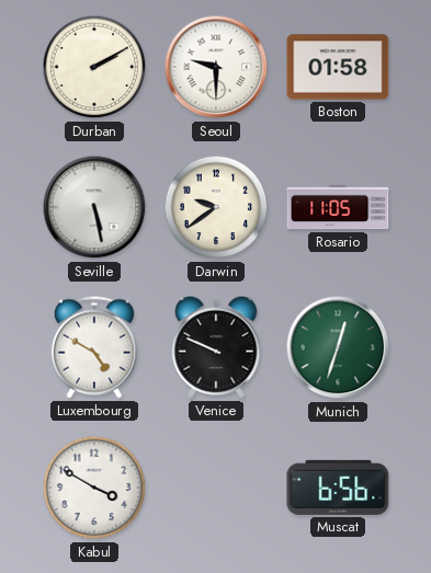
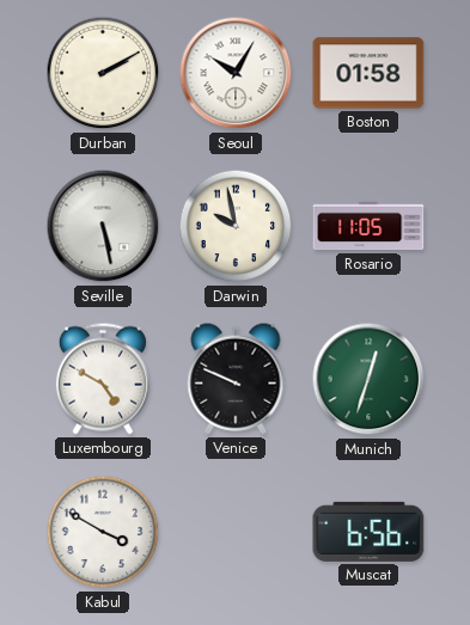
Seoul: 9:30 -> 10:05 (236, 73)
Darwin: 9:39 -> 9:58 (236, 226)
